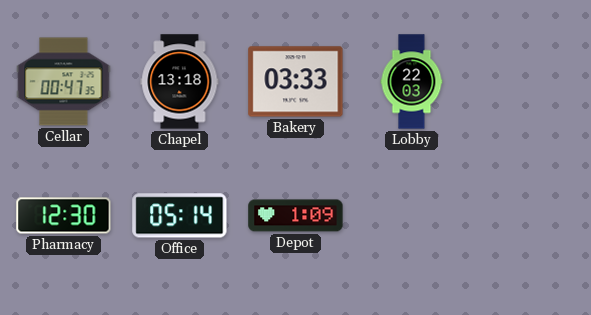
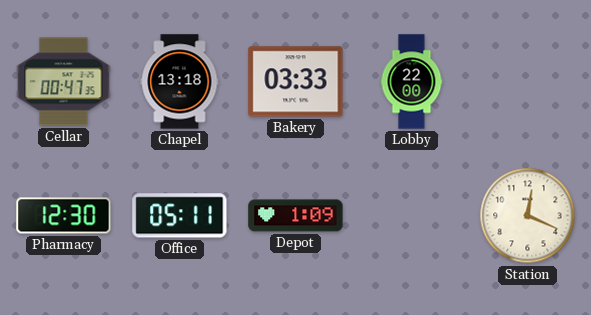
Lobby: 22:03 -> 22:00 (412, 82)
Office: 05:14 -> 05:11 (180, 216)
Station: none -> 12:19 (528, 216)
